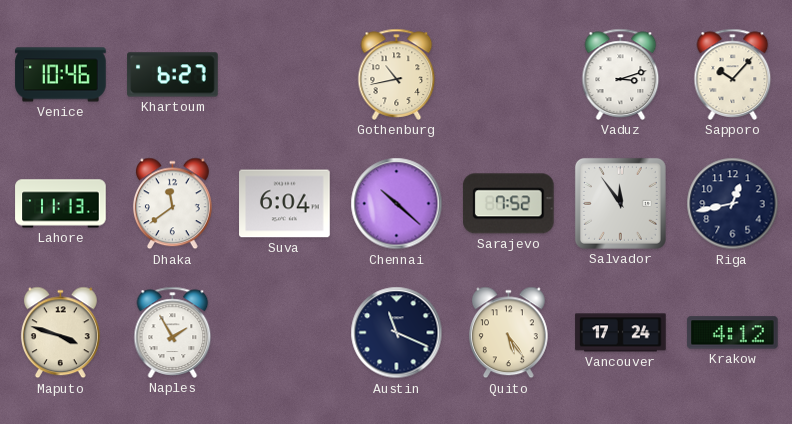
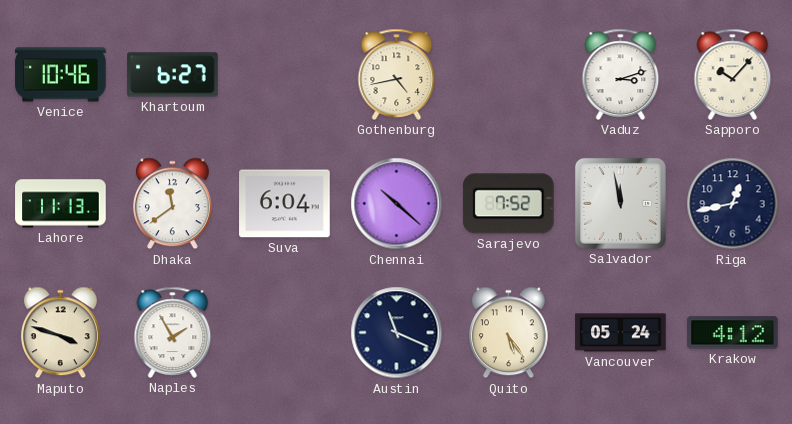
Gothenburg: 10:43 -> 4:43 (397, 74)
Salvador: 11:54 -> 11:58 (620, 203)
Vancouver: 17:24 -> 05:24 (621, 333)
